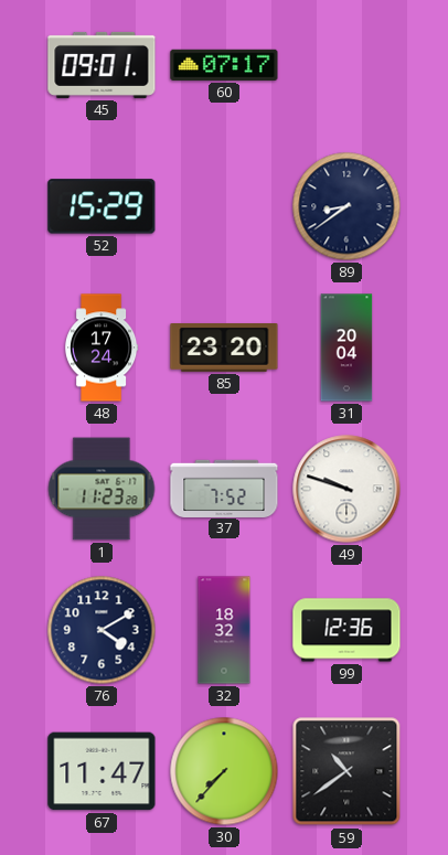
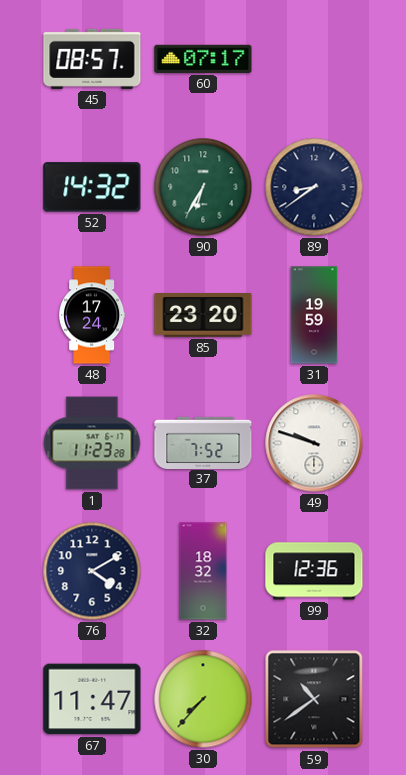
45: 09:01 -> 08:57 (92, 59)
52: 15:29 -> 14:32 (92, 187)
90: none -> 6:35 (203, 187)
31: 20:04 -> 19:59 (314, 315)
